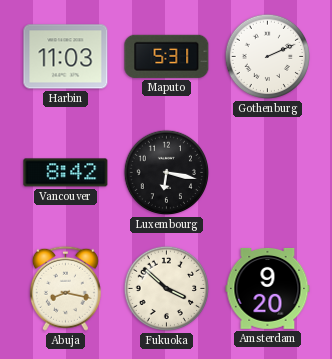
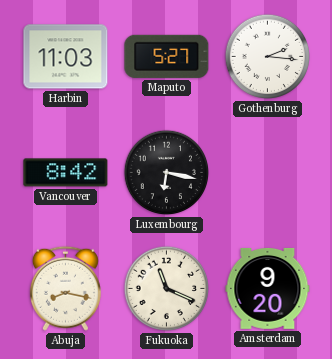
Maputo: 5:31 -> 5:27 (167, 56)
Gothenburg: 2:11 -> 2:16 (268, 57)
Fukuoka: 3:52 -> 11:19 (167, 289)
